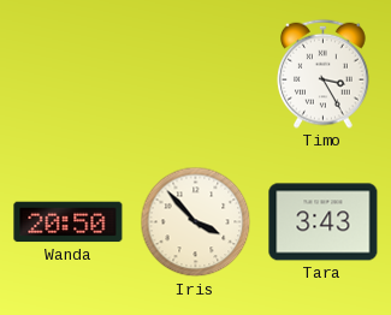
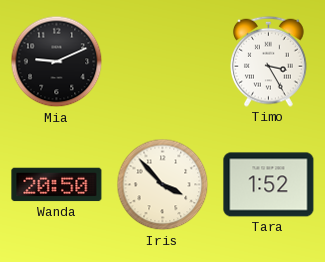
Mia: none -> 9:11 (57, 62)
Tara: 3:43 -> 1:52 (269, 185)
